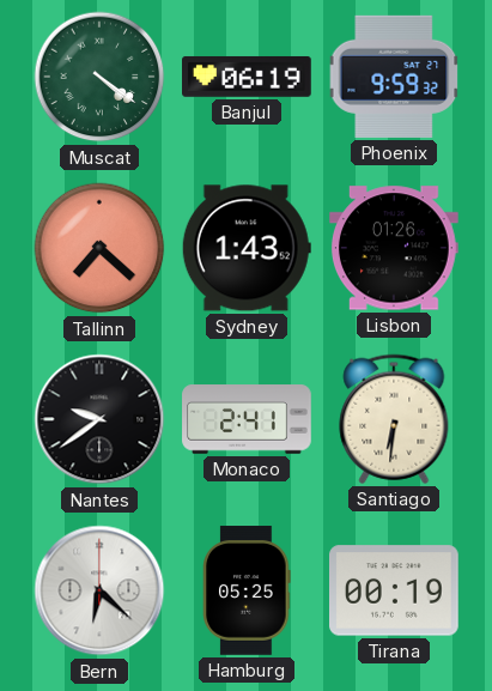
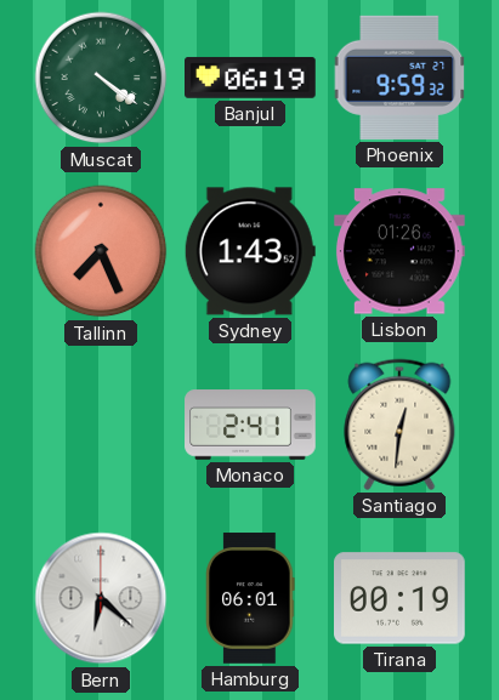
Tallinn: 7:22 -> 7:26 (101, 251)
Nantes: 9:39 -> none (99, 419)
Santiago: 6:31 -> 12:31 (399, 425)
Hamburg: 05:25 -> 06:01 (250, 598)
